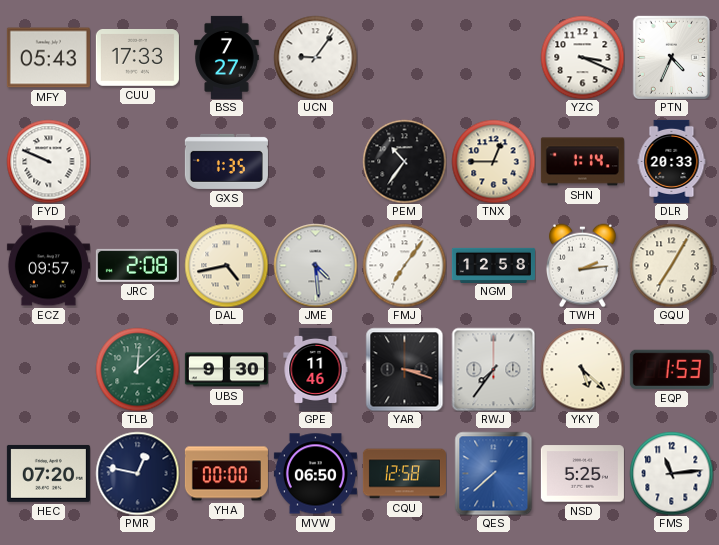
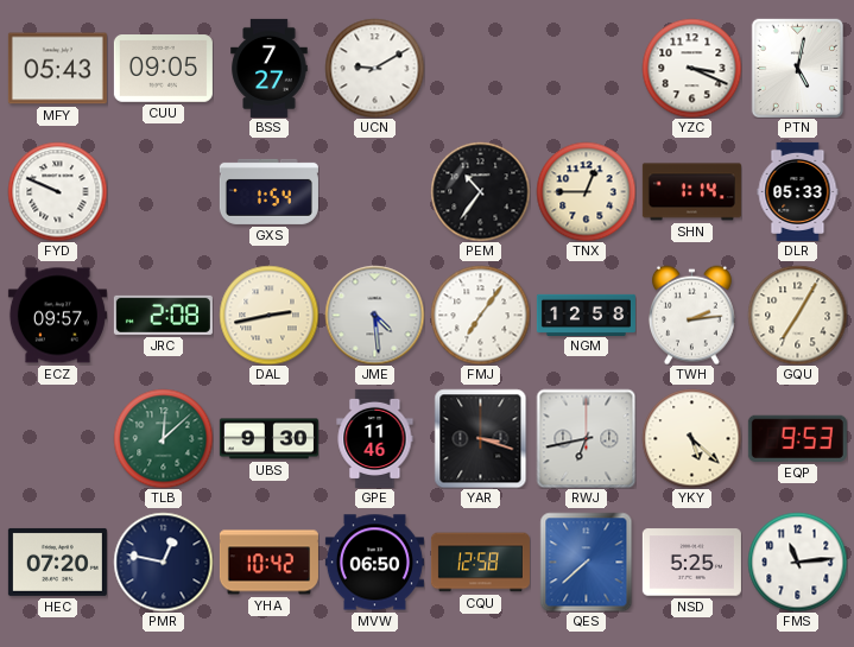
CUU: 17:33 -> 09:05 (163, 69)
UCN: 9:06 -> 9:10 (374, 68)
PTN: 4:34 -> 5:02 (797, 68)
GXS: 1:35 -> 1:54 (268, 191)
DLR: 20:33 -> 05:33 (798, 191)
DAL: 4:43 -> 2:43 (268, 315)
RWJ: 7:36 -> 6:43 (586, 438)
EQP: 1:53 -> 9:53 (797, 438)
YHA: 00:00 -> 10:42 (268, 563)
